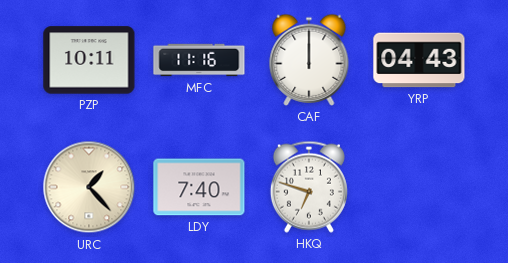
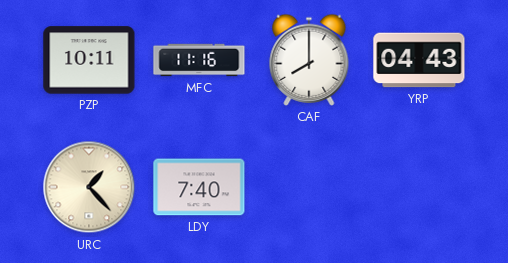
CAF: 12:00 -> 8:00 (309, 60)
HKQ: 6:48 -> none (309, 187)
